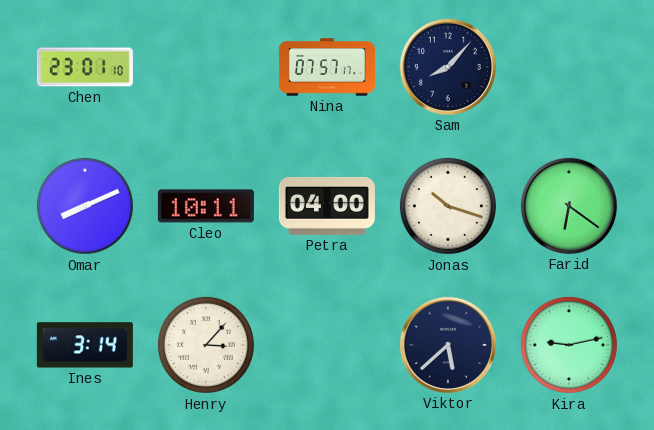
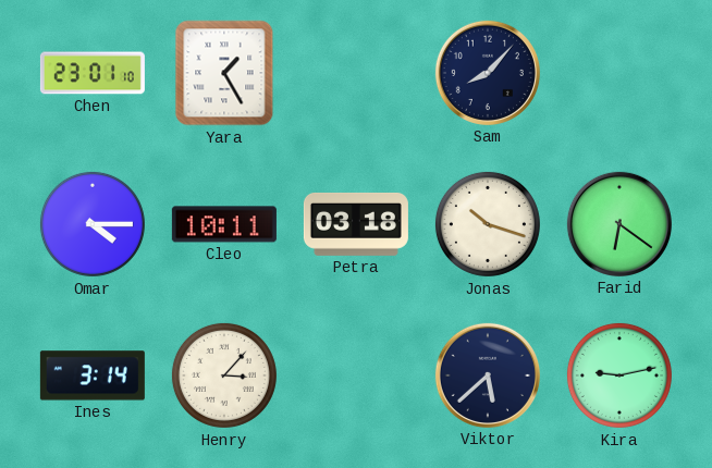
Yara: none -> 1:25 (224, 73)
Nina: 07:57 -> none (327, 67)
Omar: 8:11 -> 4:15 (93, 224)
Petra: 04:00 -> 03:18 (356, 224)
